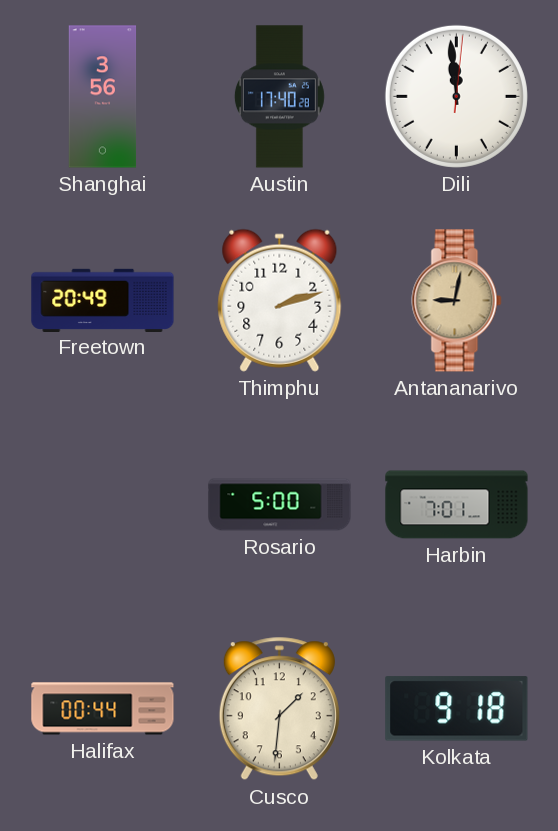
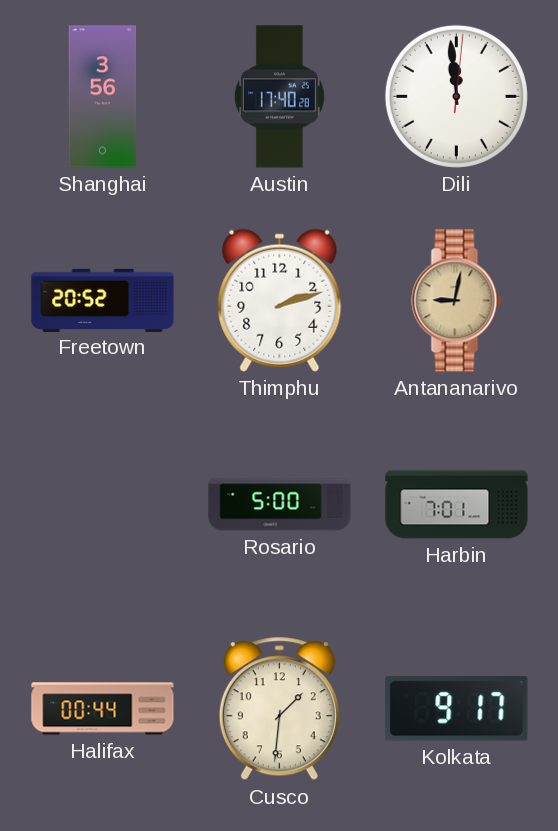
Freetown: 20:49 -> 20:52 (103, 300)
Kolkata: 9:18 -> 9:17 (457, 709)
